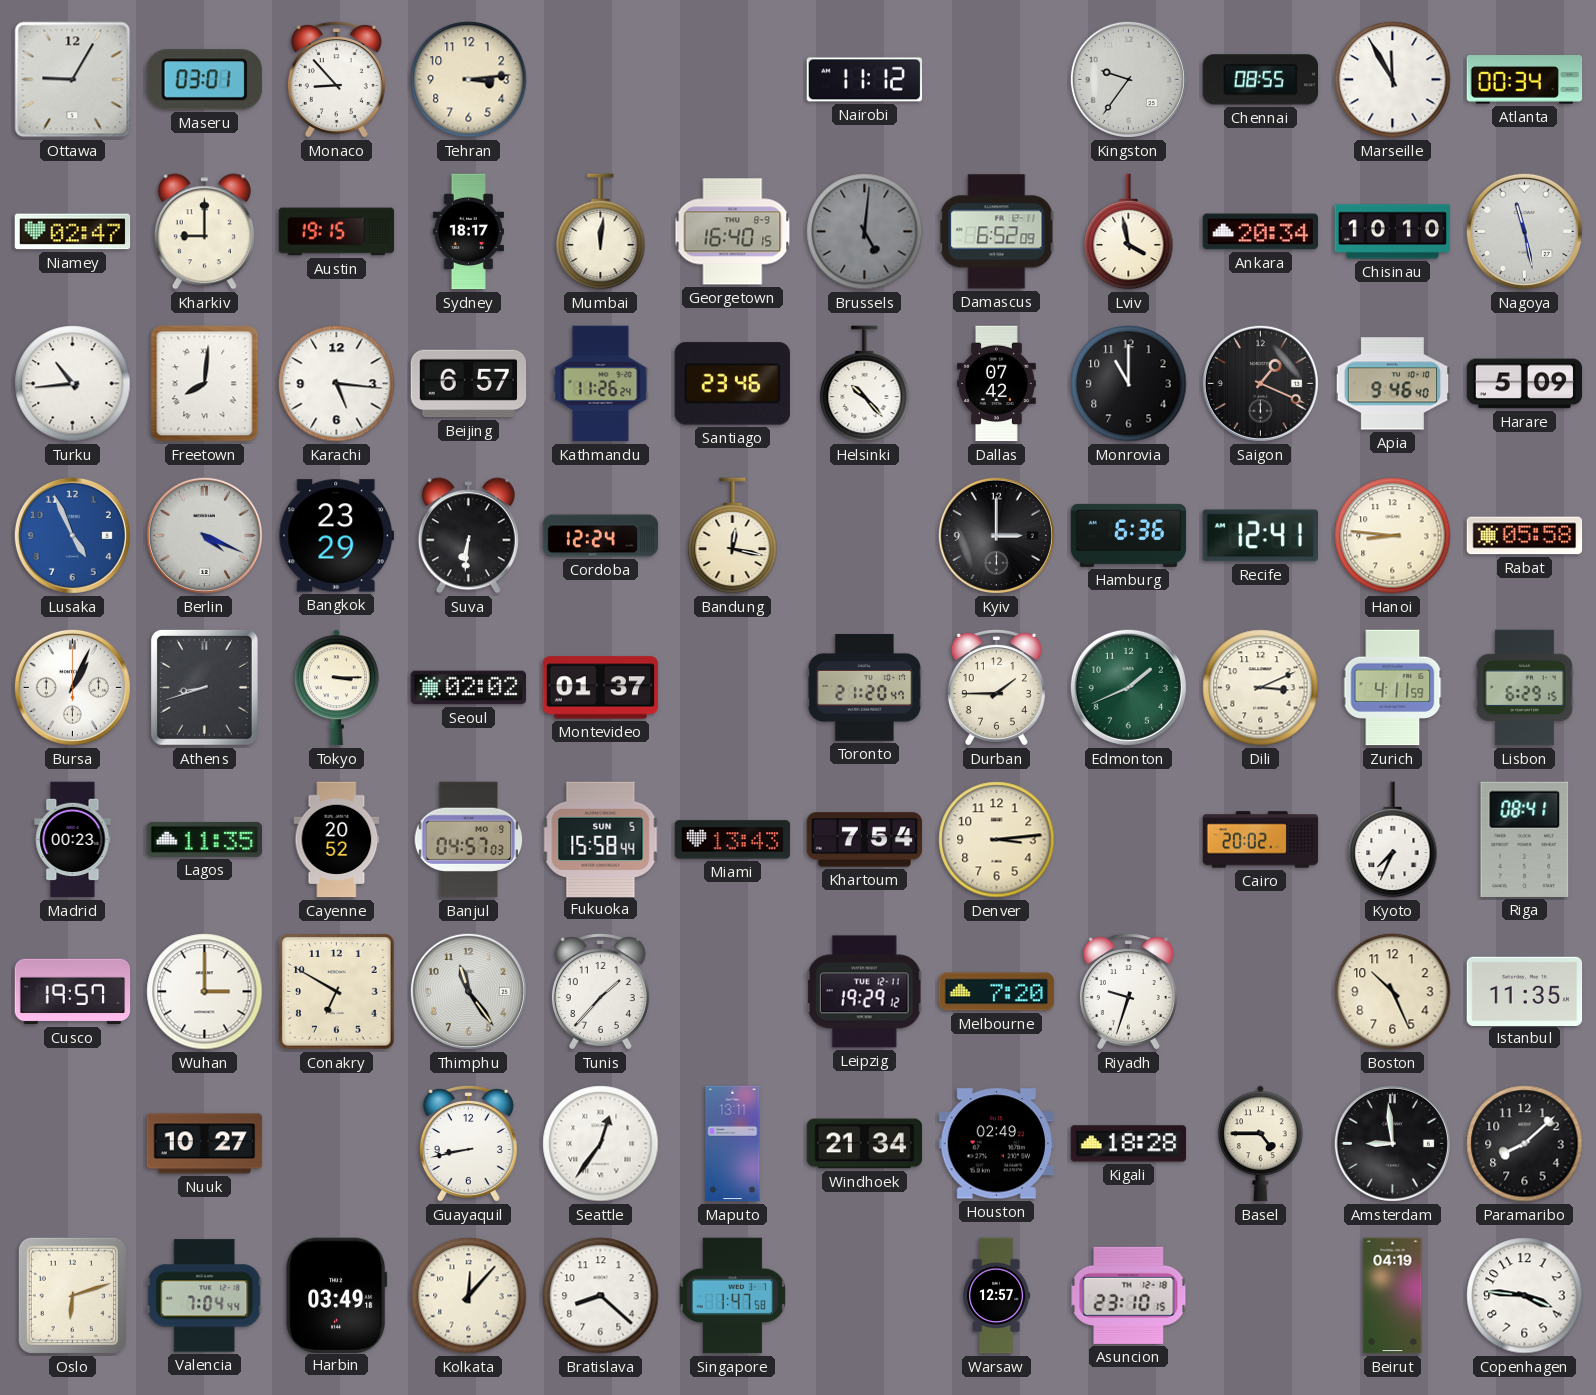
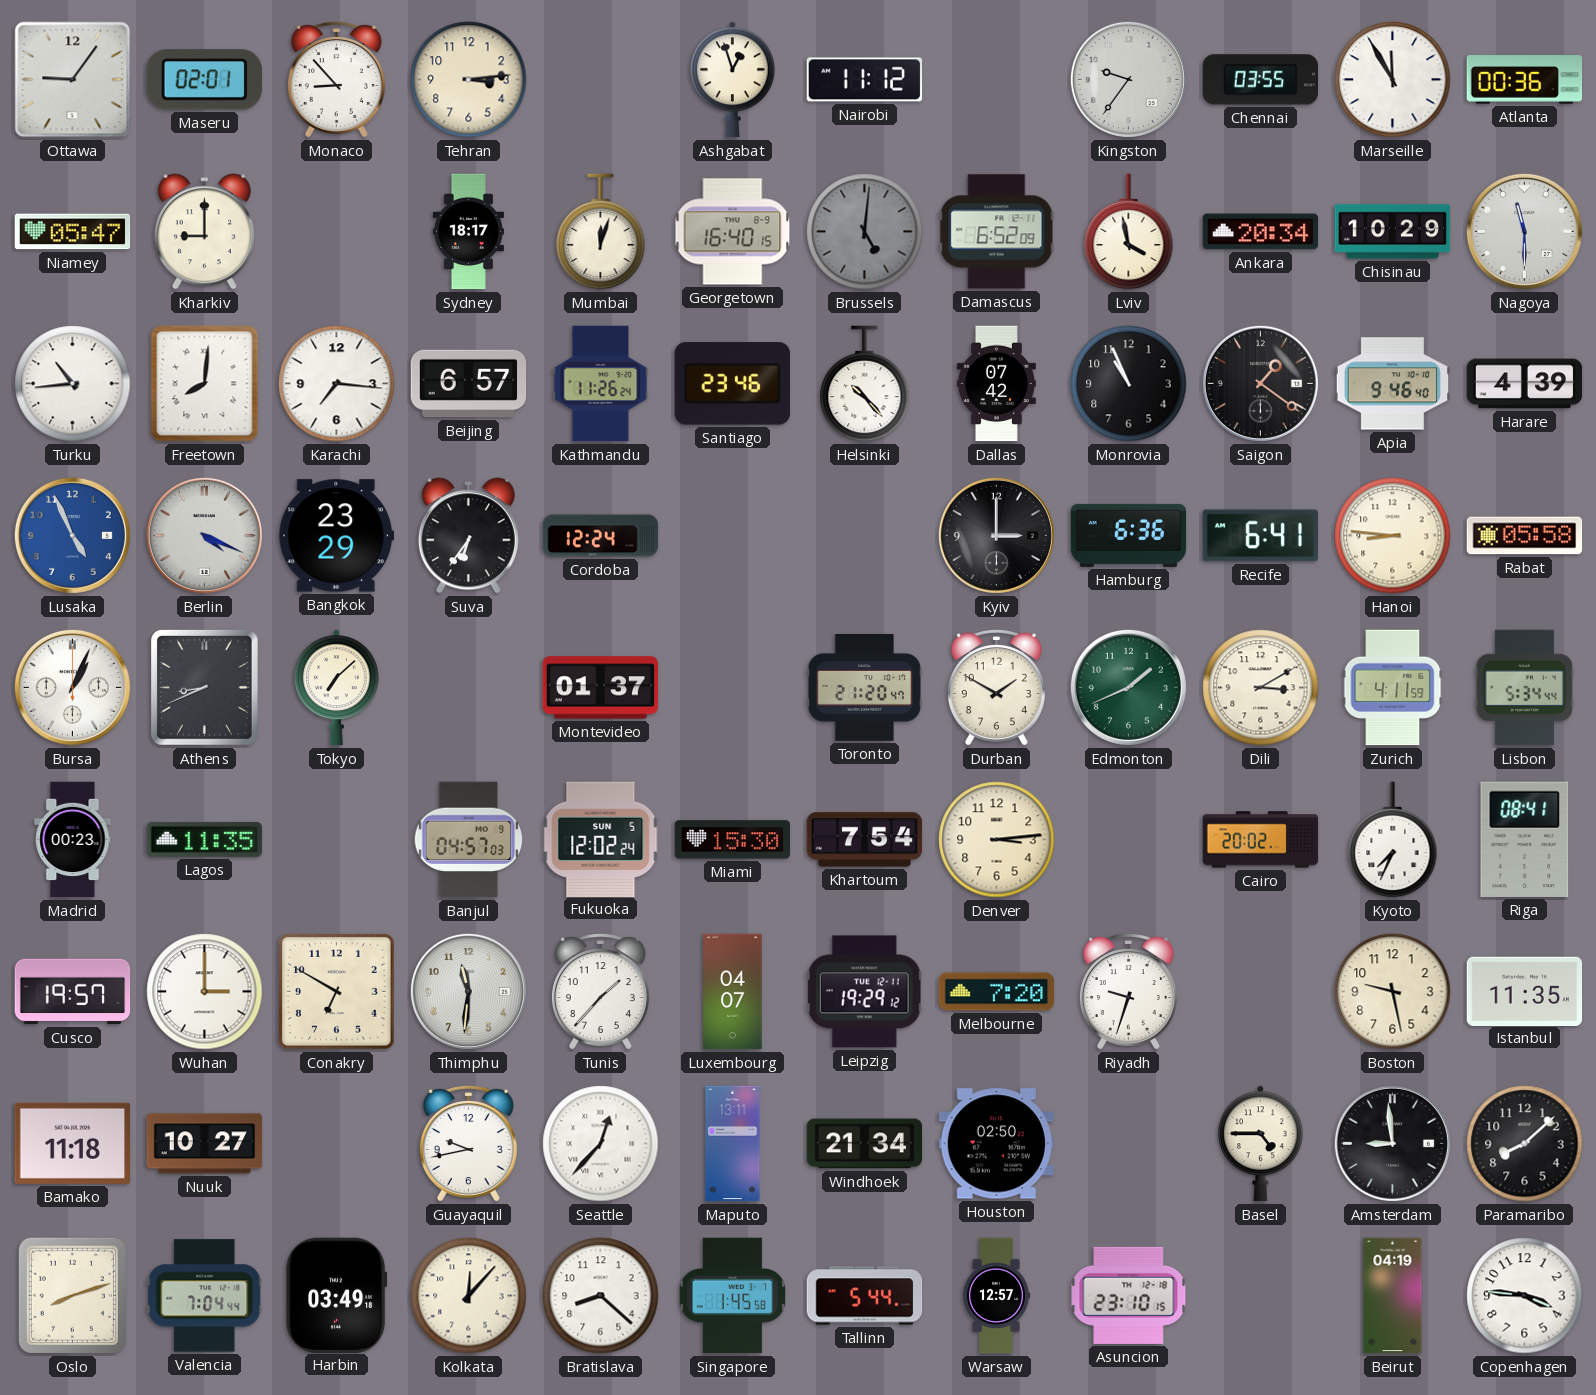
Ottawa: 9:05 -> 9:06 (73, 80)
Maseru: 03:01 -> 02:01 (204, 80)
Ashgabat: none -> 12:57 (733, 80)
Chennai: 08:55 -> 03:55 (1260, 80)
Atlanta: 00:34 -> 00:36 (1525, 80)
Niamey: 02:47 -> 05:47 (73, 232)
Austin: 19:15 -> none (337, 232)
Mumbai: 12:01 -> 12:03 (601, 232)
Chisinau: 10:10 -> 10:29 (1393, 232)
Nagoya: 11:28 -> 11:30 (1524, 231)
Karachi: 5:16 -> 7:16 (337, 384)
Monrovia: 11:00 -> 10:56 (1129, 384)
Saigon: 1:19 -> 1:21 (1260, 383)
Harare: 5:09 -> 4:39 (1525, 384)
Suva: 6:31 -> 6:36 (468, 536)
Bandung: 12:17 -> none (733, 536)
Recife: 12:41 -> 6:41 (1260, 536)
Athens: 8:42 -> 8:41 (204, 687)
Tokyo: 3:15 -> 7:08 (337, 688)
Seoul: 02:02 -> none (469, 688)
Durban: 1:45 -> 1:50 (996, 688)
Dili: 3:11 -> 3:10 (1261, 688)
Lisbon: 6:29 -> 5:34 (1524, 688)
Cayenne: 20:52 -> none (337, 840)
Fukuoka: 15:58 -> 12:02 (601, 839)
Miami: 13:43 -> 15:30 (733, 840)
Thimphu: 11:24 -> 11:31 (468, 991)
Luxembourg: none -> 04:07 (733, 992)
Boston: 10:26 -> 9:28 (1393, 992)
Bamako: none -> 11:18 (73, 1143)
Guayaquil: 8:43 -> 9:43 (468, 1144)
Seattle: 12:36 -> 12:37 (601, 1144)
Houston: 02:49 -> 02:50 (996, 1144)
Kigali: 18:28 -> none (1129, 1144)
Oslo: 6:12 -> 8:12 (72, 1295)
Singapore: 1:47 -> 1:45 (733, 1296)
Tallinn: none -> 5:44 (865, 1296)
